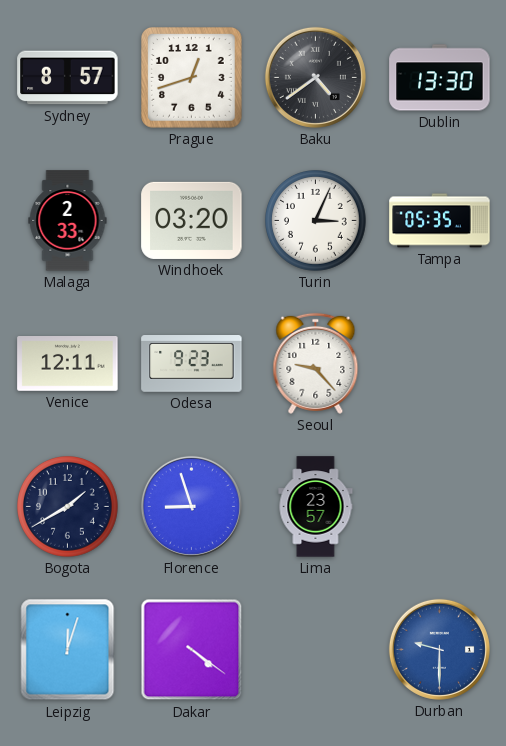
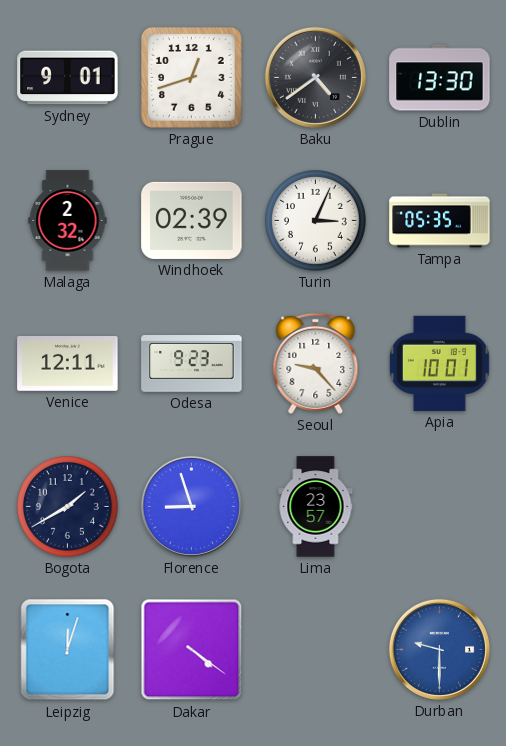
Sydney: 8:57 -> 9:01 (68, 78)
Malaga: 2:33 -> 2:32 (68, 221)
Windhoek: 03:20 -> 02:39 (192, 220)
Apia: none -> 10:01 (439, 363)
